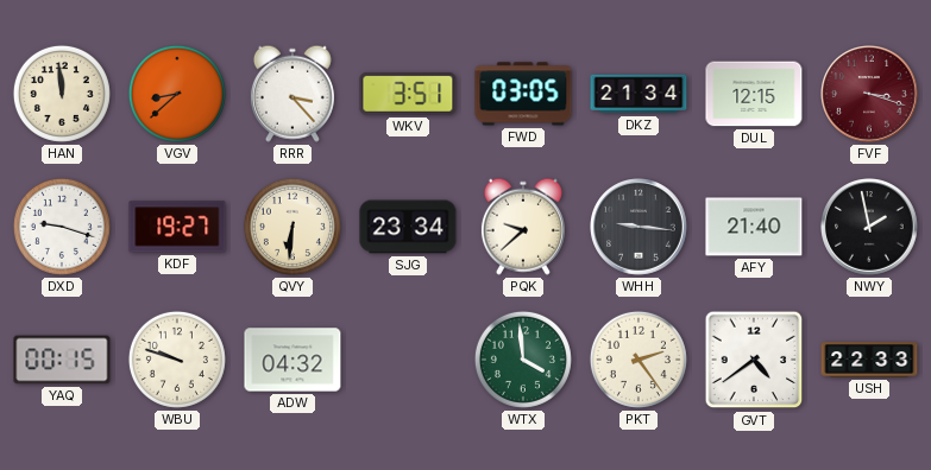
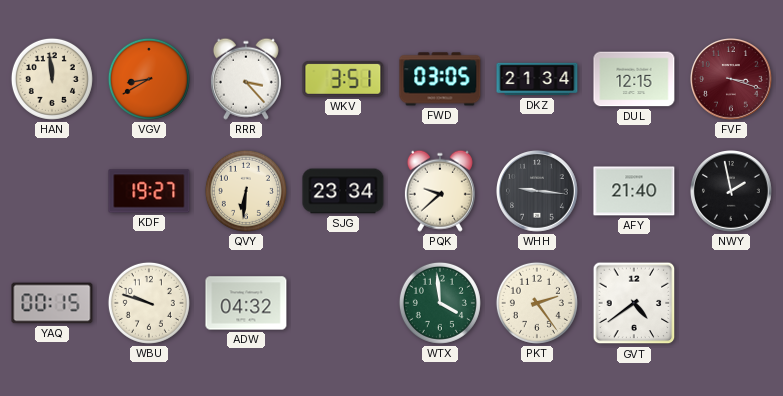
VGV: 8:38 -> 8:40 (149, 79)
DXD: 9:18 -> none (62, 227)
USH: 22:33 -> none (869, 360)
